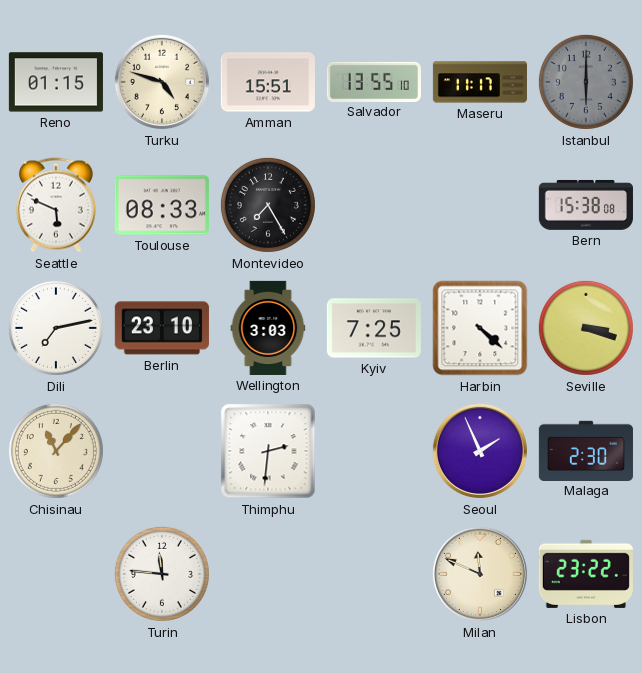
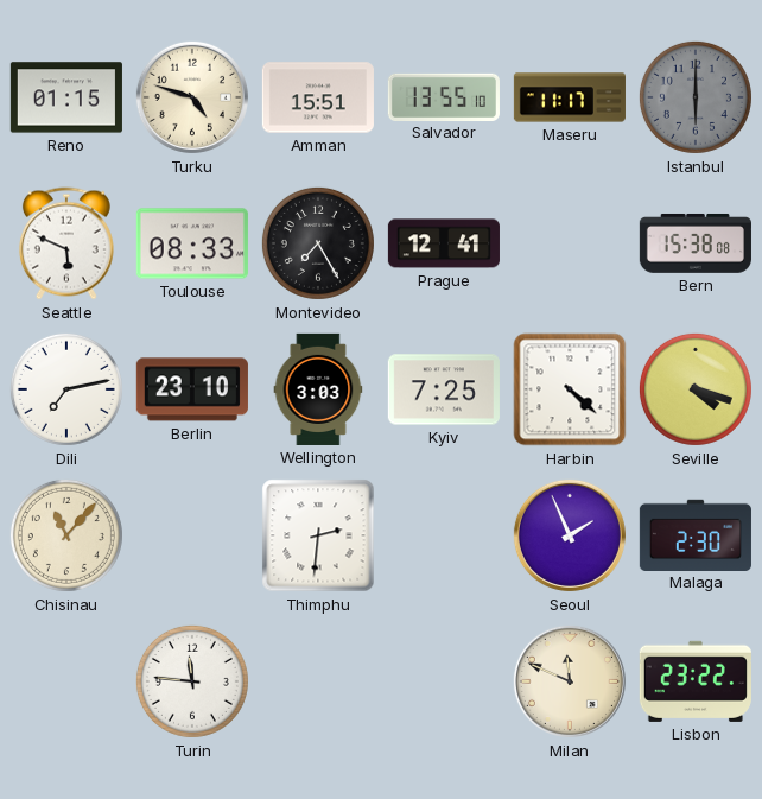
Prague: none -> 12:41 (444, 243)
Seville: 3:18 -> 4:18 (696, 389)
